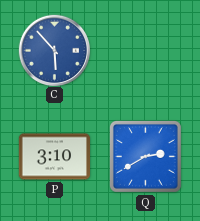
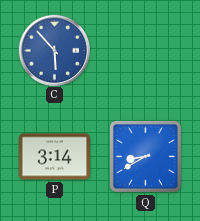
P: 3:10 -> 3:14 (54, 157)
Q: 2:40 -> 8:40 (145, 156)
